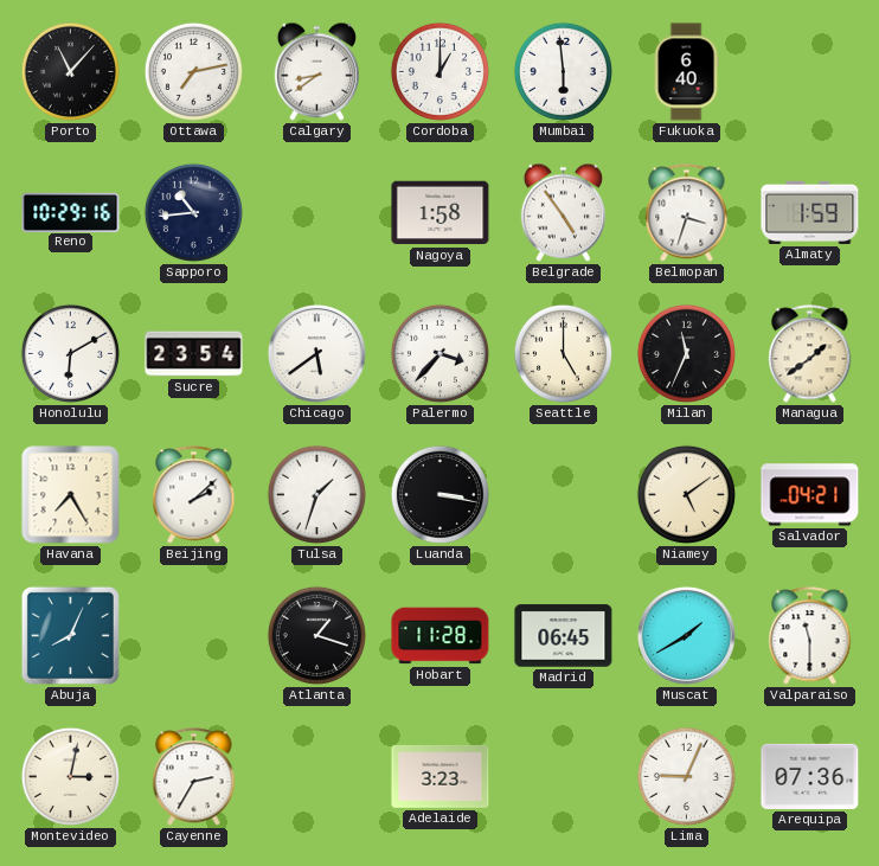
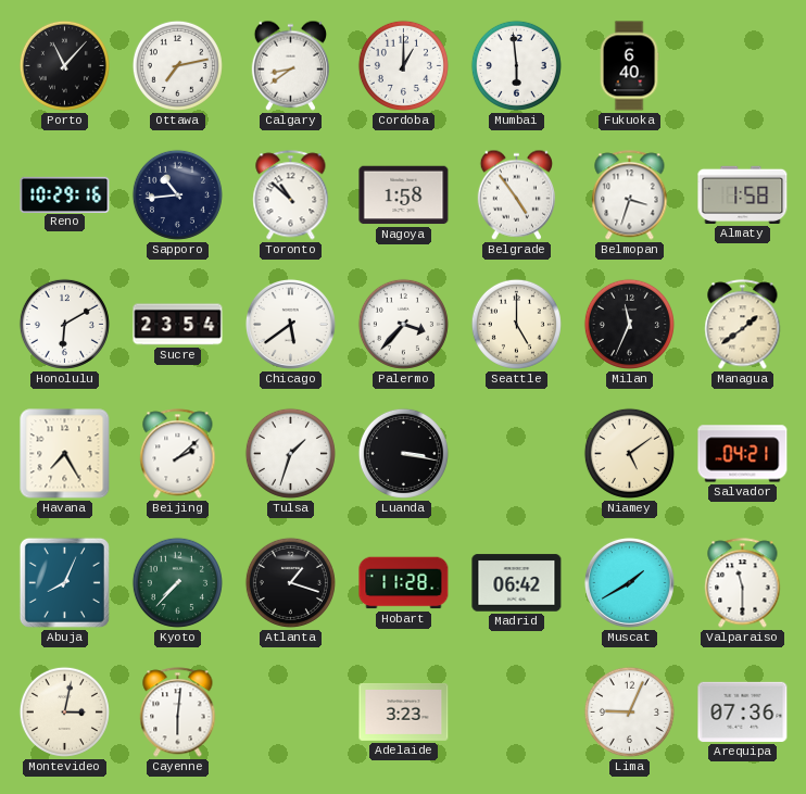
Toronto: none -> 10:52 (291, 196)
Almaty: 1:59 -> 1:58 (743, 194)
Kyoto: none -> 7:37 (177, 582)
Madrid: 06:45 -> 06:42 (517, 583)
Cayenne: 2:35 -> 6:01 (178, 713)
